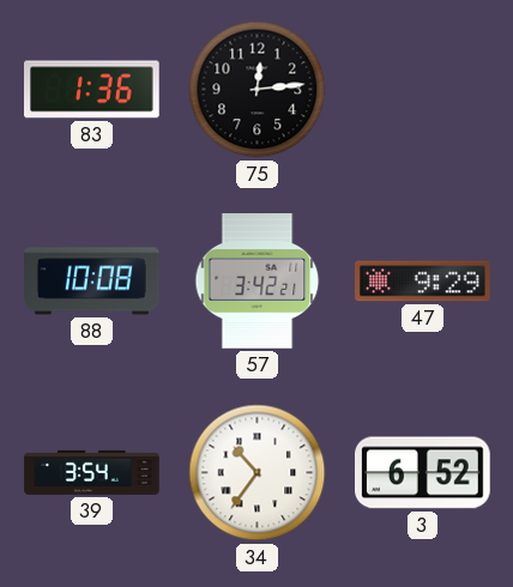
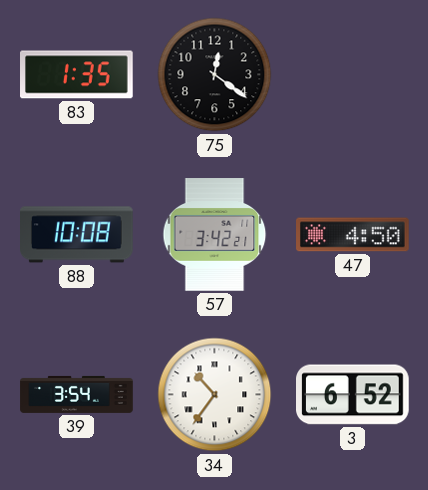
83: 1:36 -> 1:35 (77, 75)
75: 12:14 -> 12:21 (215, 75)
47: 9:29 -> 4:50 (353, 235)
